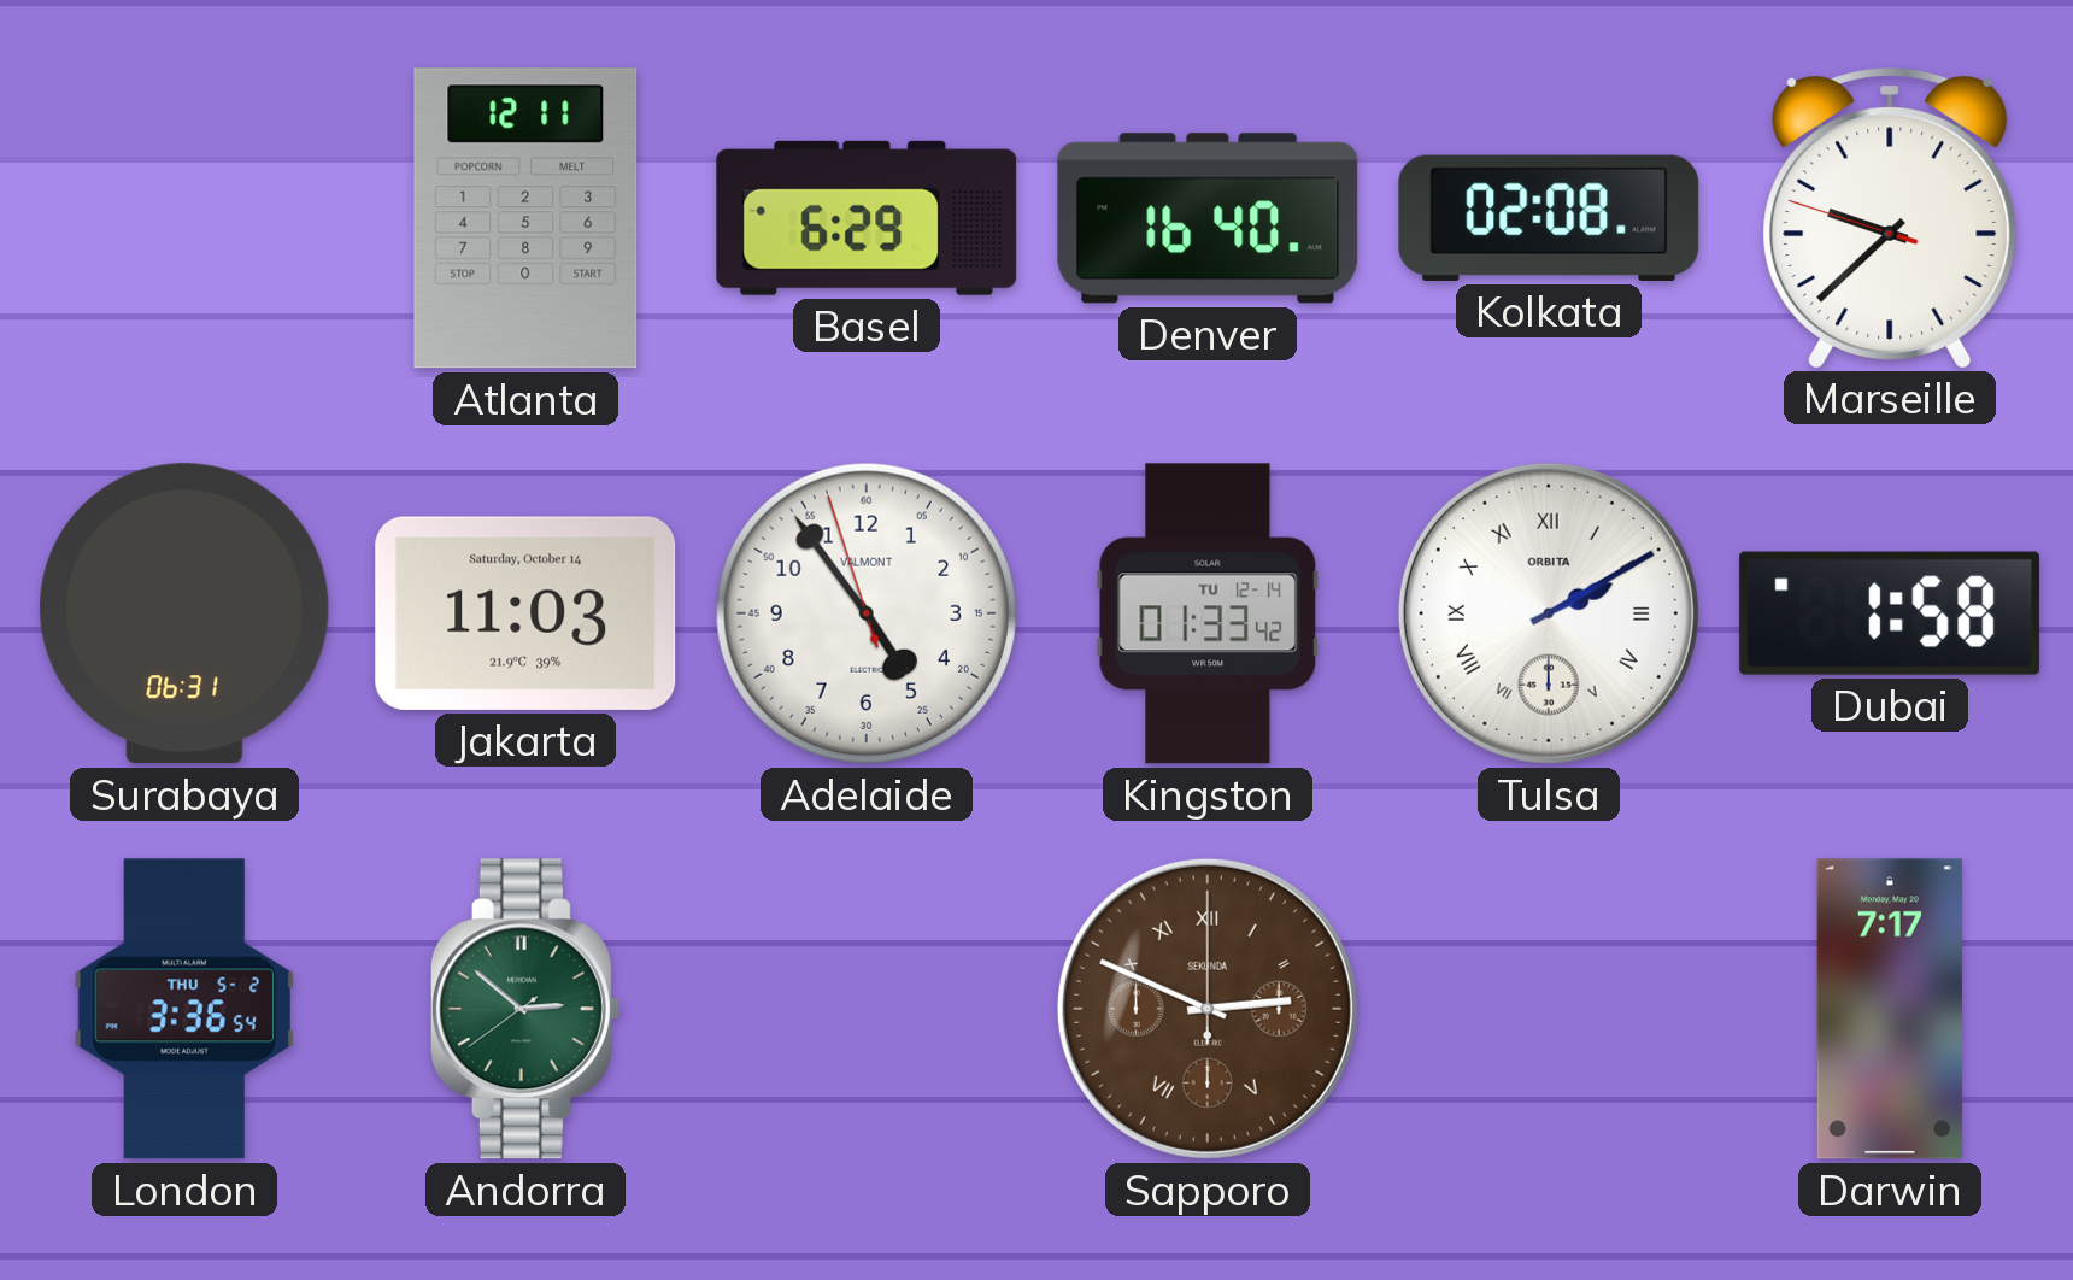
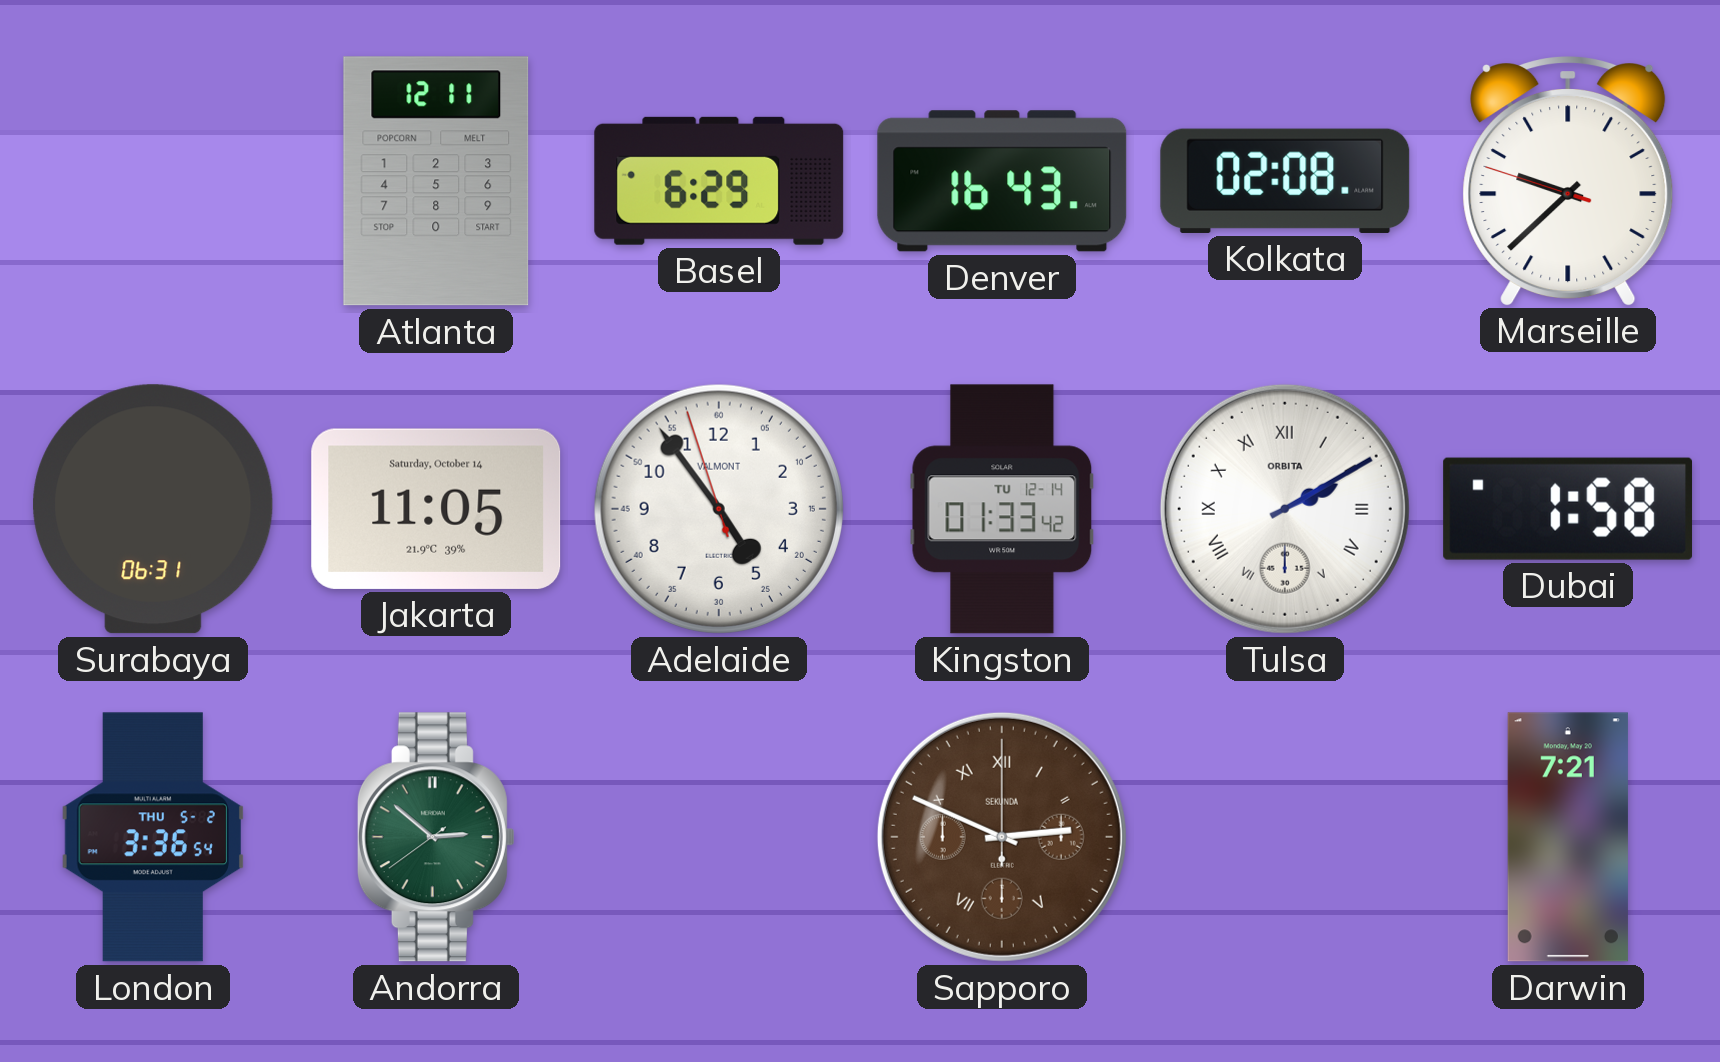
Denver: 16:40 -> 16:43 (1002, 181)
Jakarta: 11:03 -> 11:05 (436, 509)
Darwin: 7:17 -> 7:21 (1568, 837)
